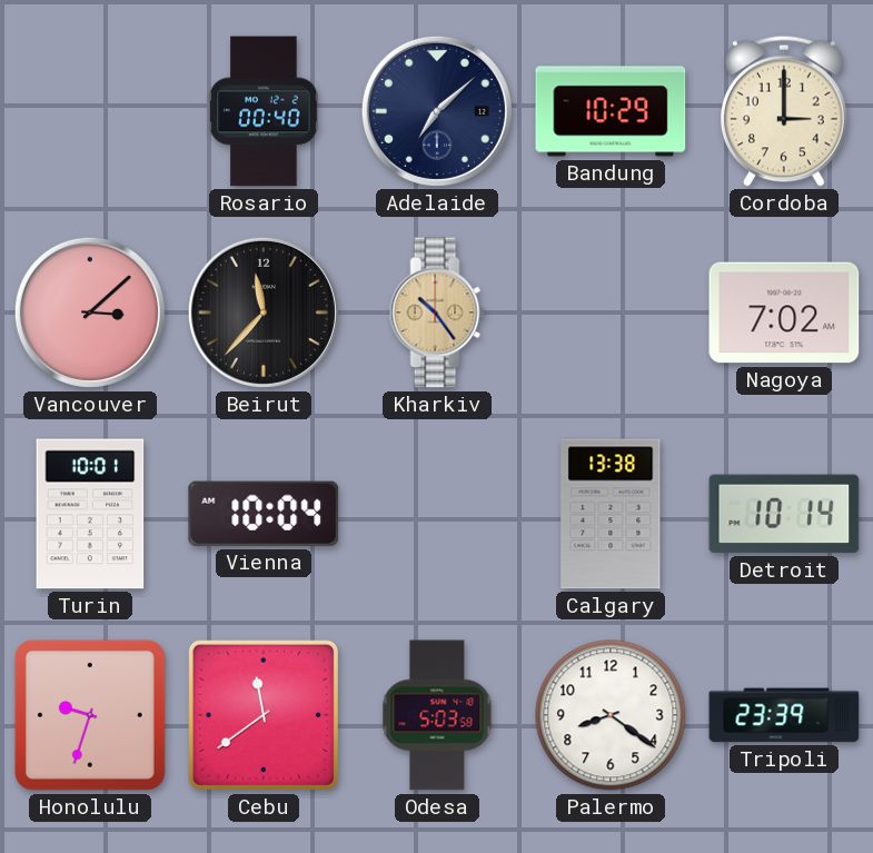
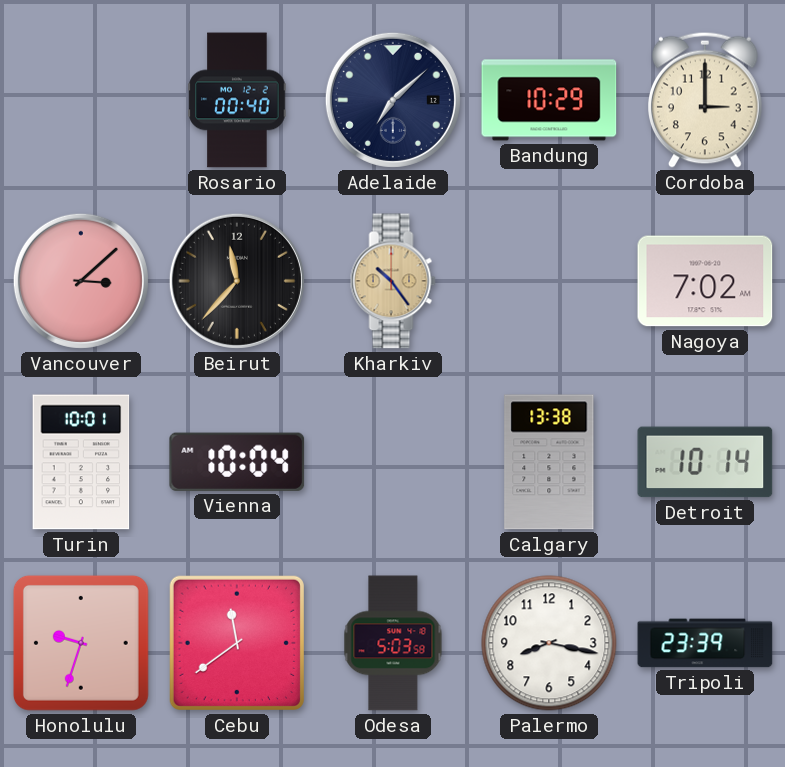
Palermo: 8:21 -> 8:17 (549, 643)
